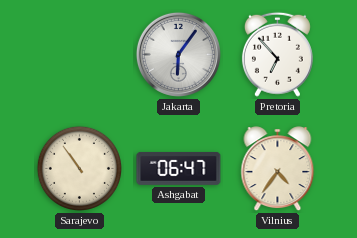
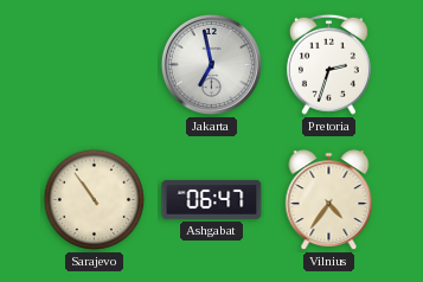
Jakarta: 6:06 -> 6:58 (211, 64)
Pretoria: 6:53 -> 2:33 (328, 64)
